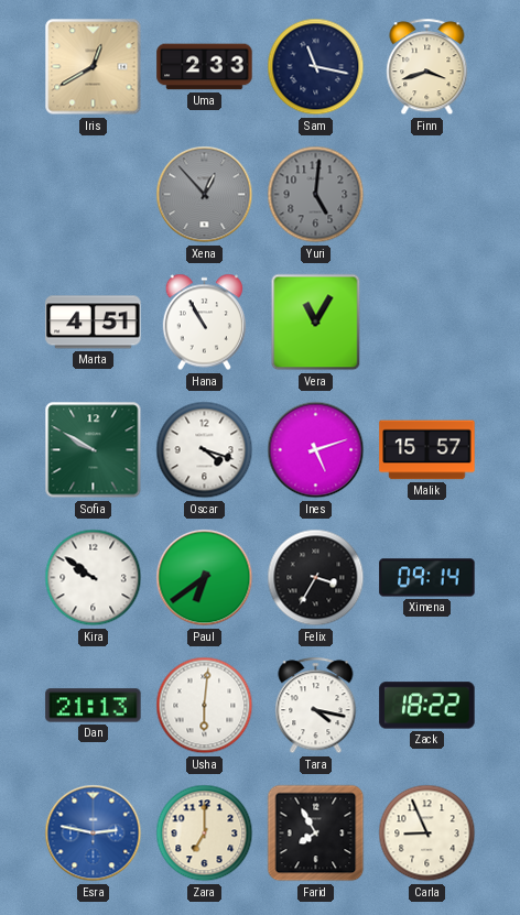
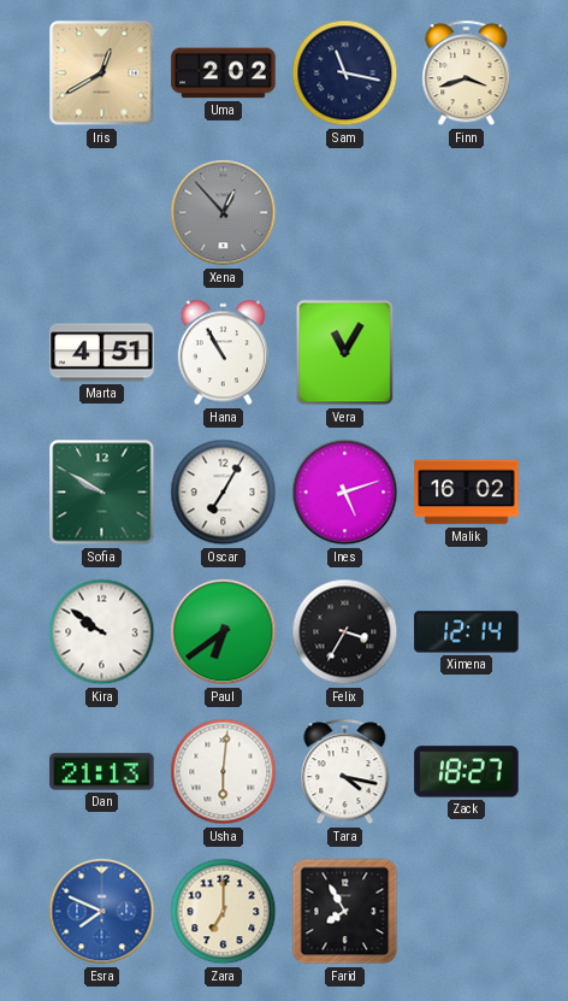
Uma: 2:33 -> 2:02 (224, 73)
Yuri: 5:01 -> none (316, 195)
Oscar: 4:18 -> 7:05 (224, 493)
Malik: 15:57 -> 16:02 (467, 493)
Ximena: 09:14 -> 12:14 (467, 632)
Zack: 18:22 -> 18:27 (467, 772)
Esra: 2:47 -> 7:49 (102, 912)
Carla: 8:56 -> none (427, 834)
